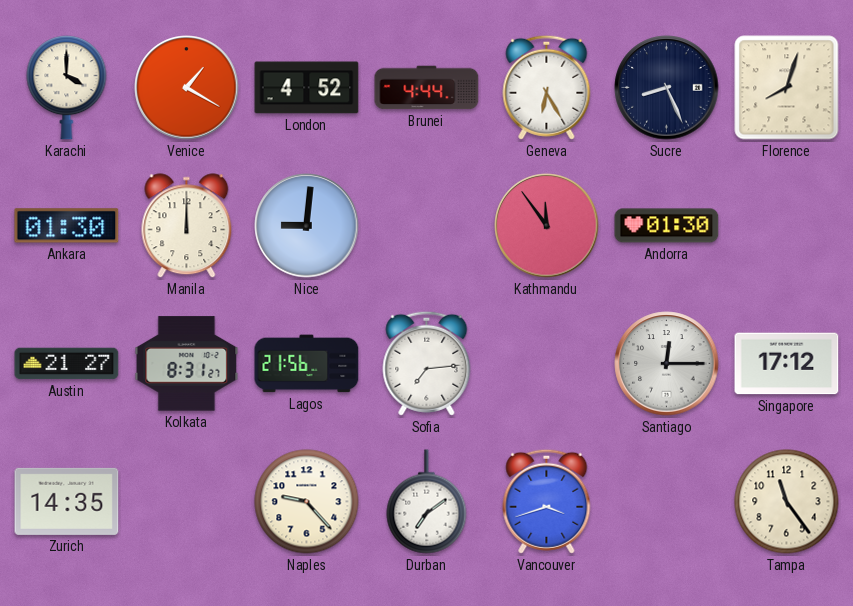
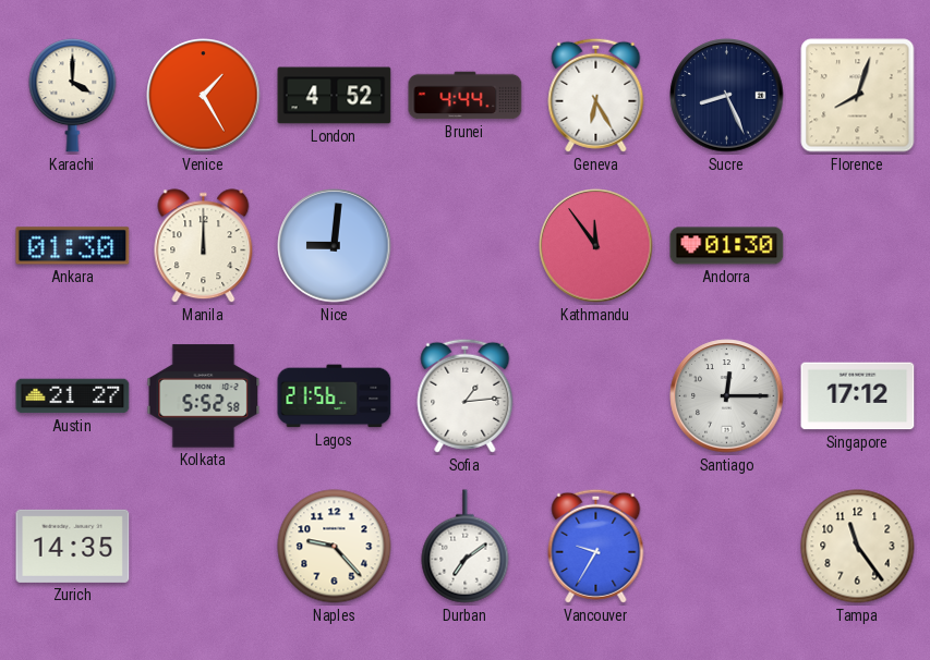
Venice: 1:20 -> 1:25 (204, 96)
Kolkata: 8:31 -> 5:52 (204, 396)
Sofia: 7:14 -> 1:14 (466, 395)
Vancouver: 3:42 -> 9:35 (596, 546)
